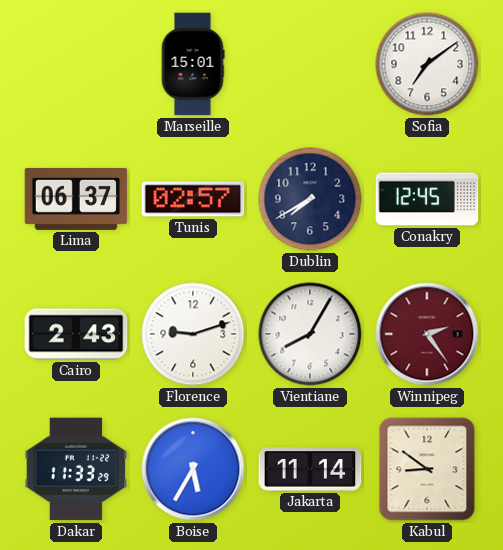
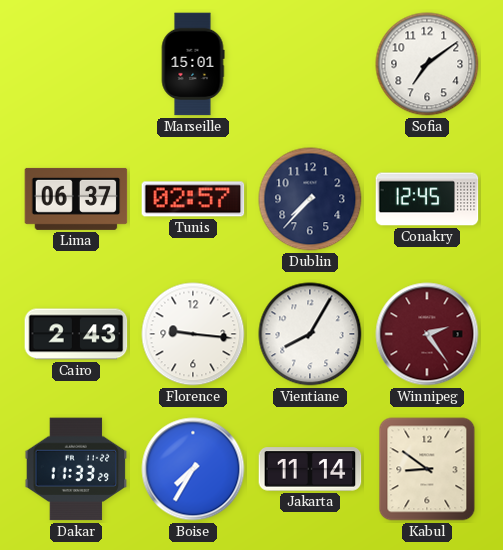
Dublin: 7:40 -> 7:37 (310, 199)
Florence: 9:12 -> 9:16 (193, 334)
Boise: 5:35 -> 7:35 (193, 469)
